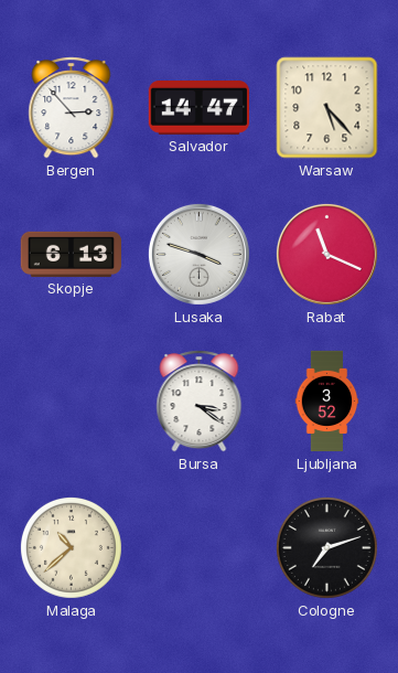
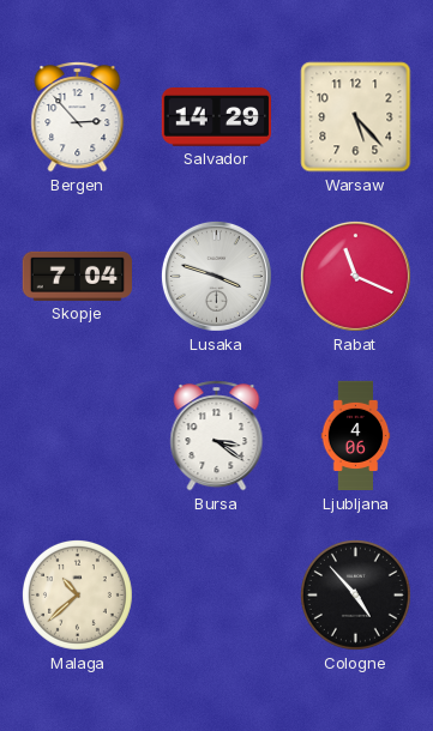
Salvador: 14:47 -> 14:29 (216, 117)
Skopje: 6:13 -> 7:04 (77, 276)
Ljubljana: 3:52 -> 4:06 (356, 436)
Cologne: 7:12 -> 4:53 (355, 594)
